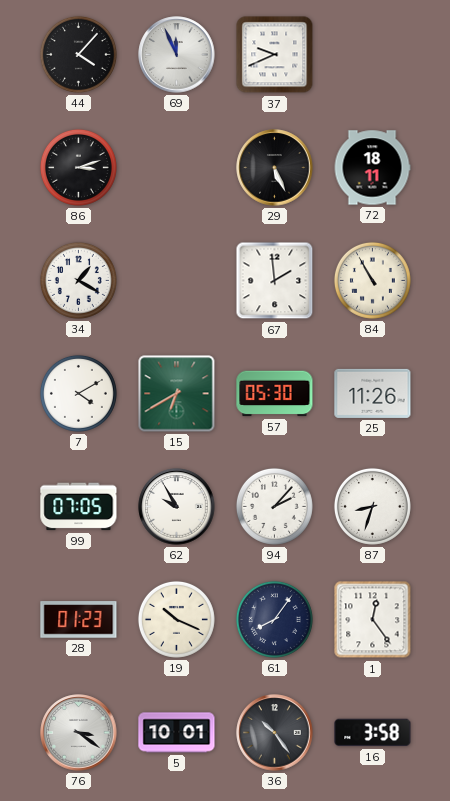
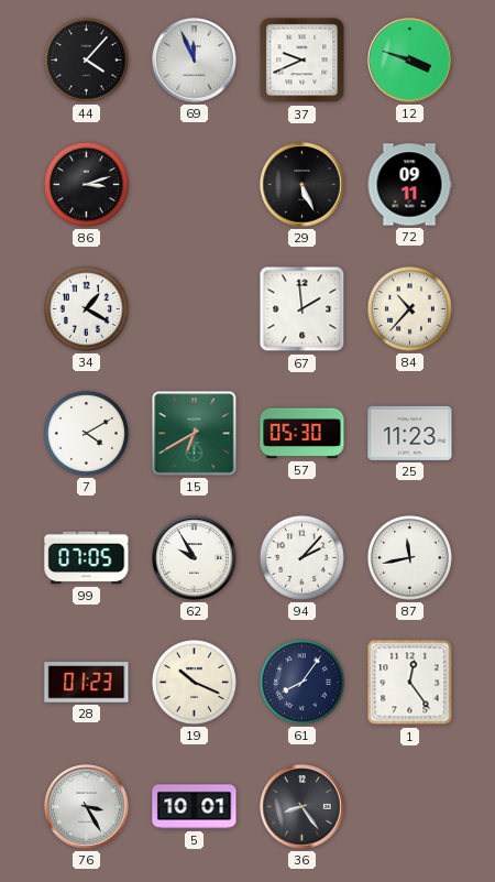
12: none -> 3:48 (410, 61)
72: 18:11 -> 09:11 (409, 185)
84: 10:55 -> 10:37 (409, 308)
25: 11:26 -> 11:23 (410, 433)
87: 8:33 -> 11:43 (409, 557)
76: 3:21 -> 3:25 (87, 807)
36: 10:24 -> 8:24 (302, 807)
16: 3:58 -> none (373, 733)
